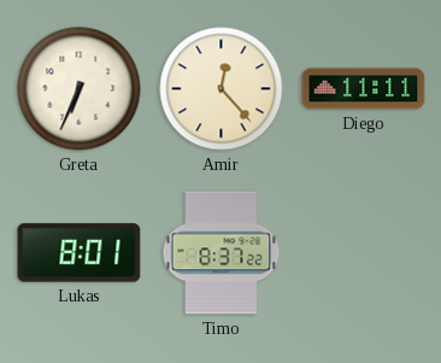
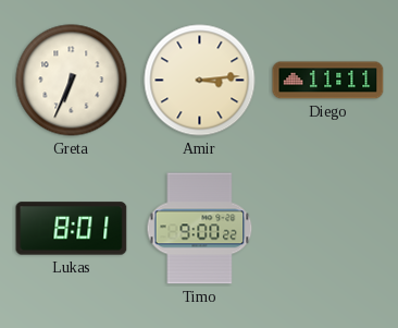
Amir: 12:23 -> 3:14 (200, 81)
Timo: 8:37 -> 9:00 (200, 229)
